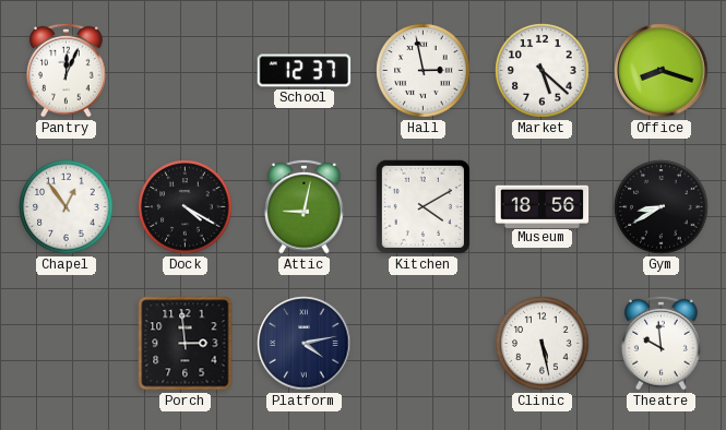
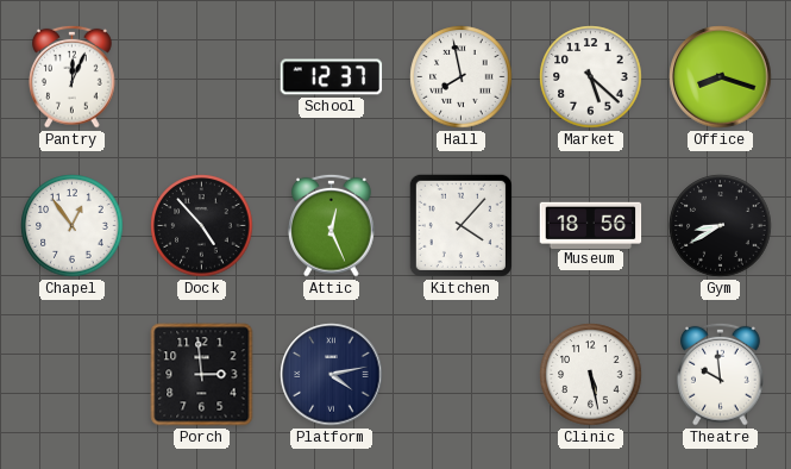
Hall: 2:58 -> 7:58 (462, 77)
Dock: 4:20 -> 4:53 (202, 226)
Attic: 9:02 -> 12:26 (332, 225)
Kitchen: 4:10 -> 4:07 (460, 225)
